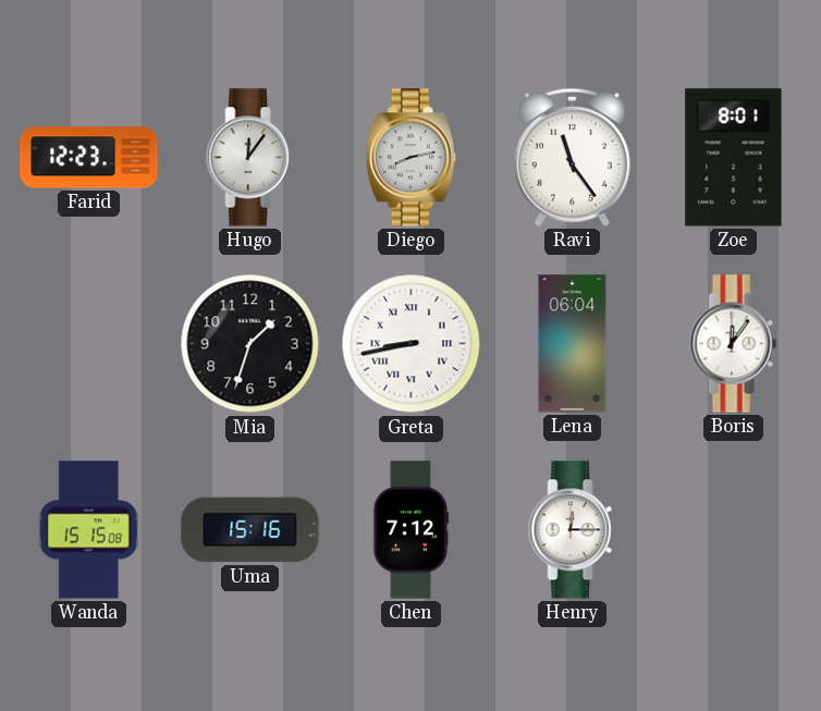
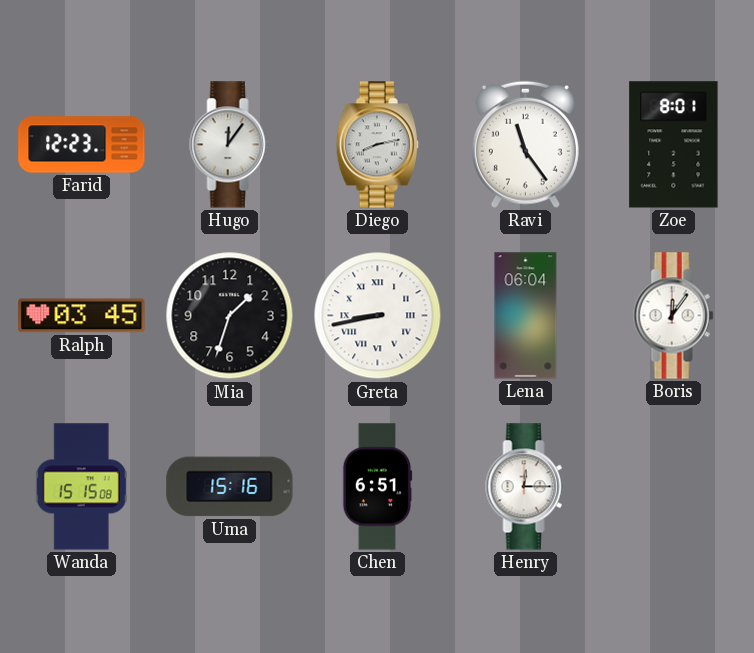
Ralph: none -> 03:45 (82, 316)
Chen: 7:12 -> 6:51 (377, 487)
